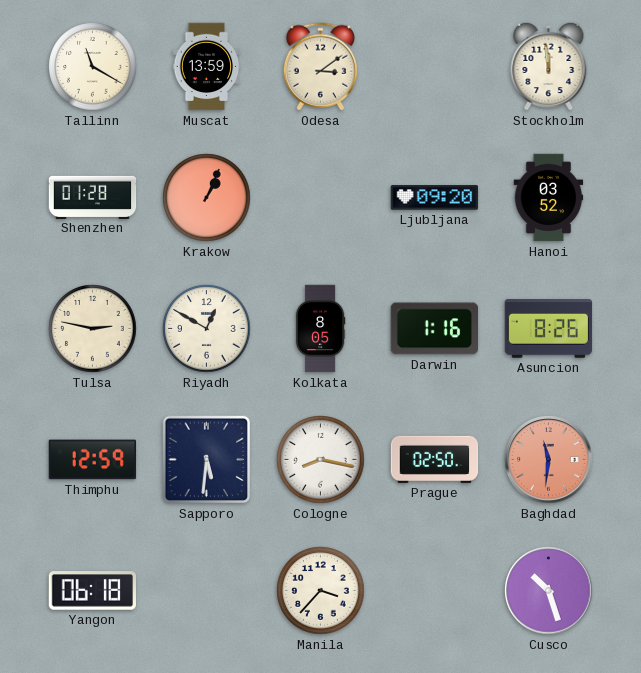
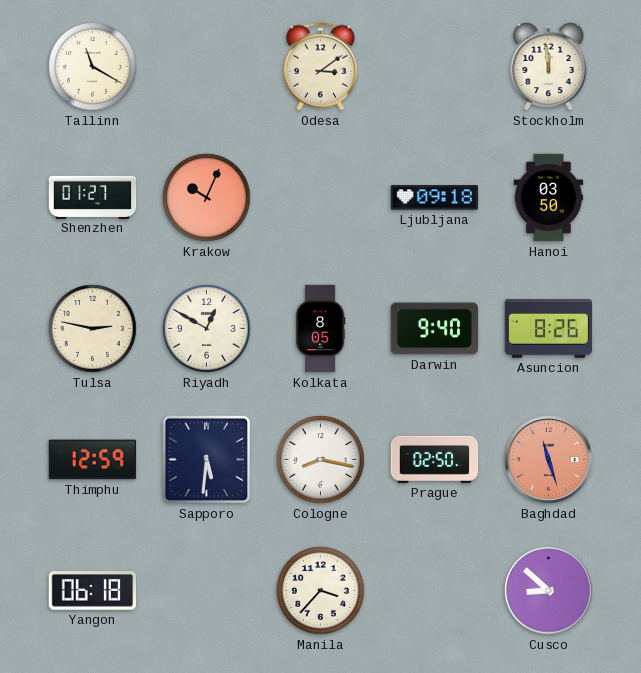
Muscat: 13:59 -> none (207, 67)
Shenzhen: 01:28 -> 01:27 (93, 197)
Krakow: 1:04 -> 10:04 (207, 198)
Ljubljana: 09:20 -> 09:18 (435, 198)
Hanoi: 03:52 -> 03:50 (549, 198)
Darwin: 1:16 -> 9:40 (434, 329)
Baghdad: 11:31 -> 11:27 (549, 460)
Cusco: 10:27 -> 8:52 (549, 591)
